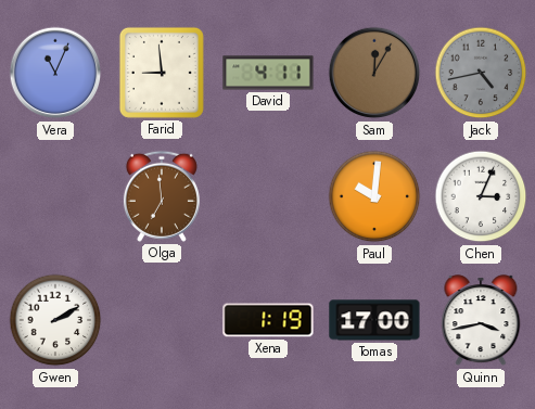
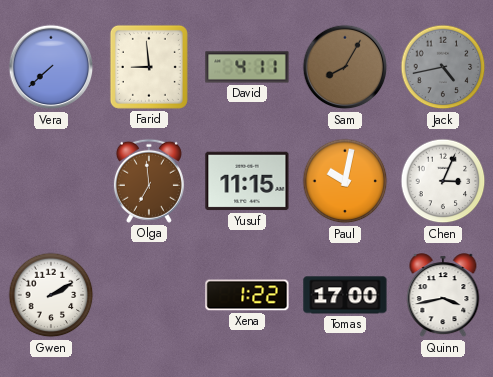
Vera: 11:04 -> 7:38 (51, 67)
Sam: 12:05 -> 8:05 (345, 67)
Yusuf: none -> 11:15 (247, 181)
Paul: 10:01 -> 10:02 (345, 181)
Xena: 1:19 -> 1:22 (247, 295)
